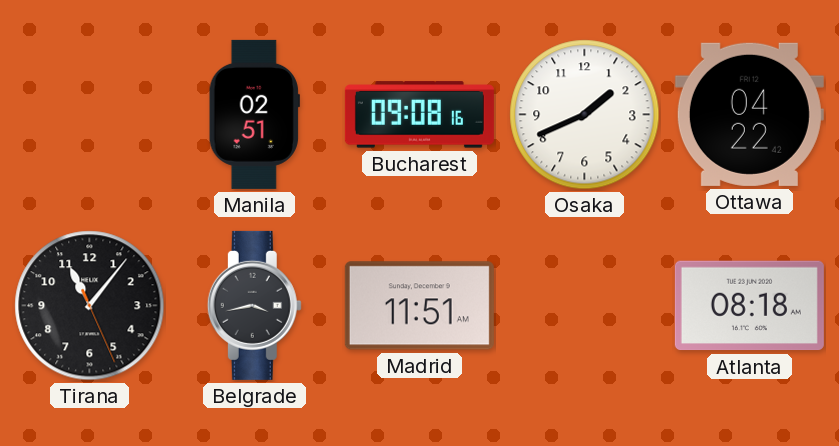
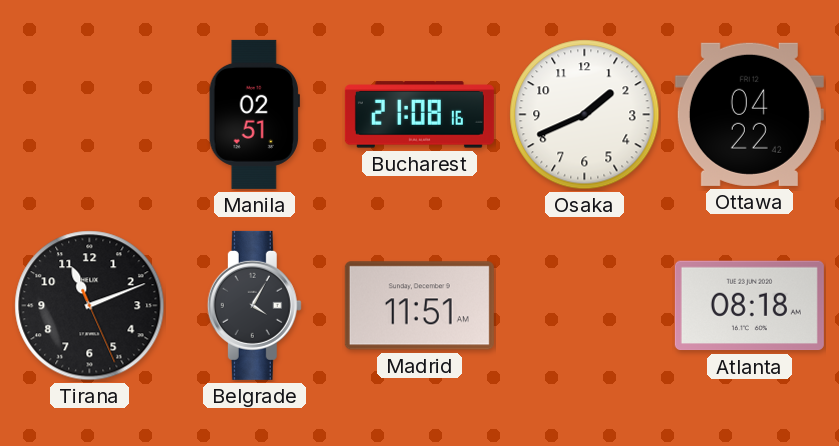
Bucharest: 09:08 -> 21:08 (419, 115)
Tirana: 11:06 -> 11:11 (90, 306)
Belgrade: 3:43 -> 4:05 (254, 305)
